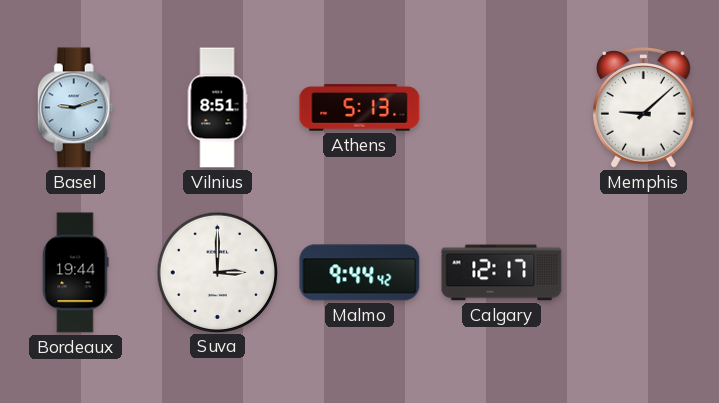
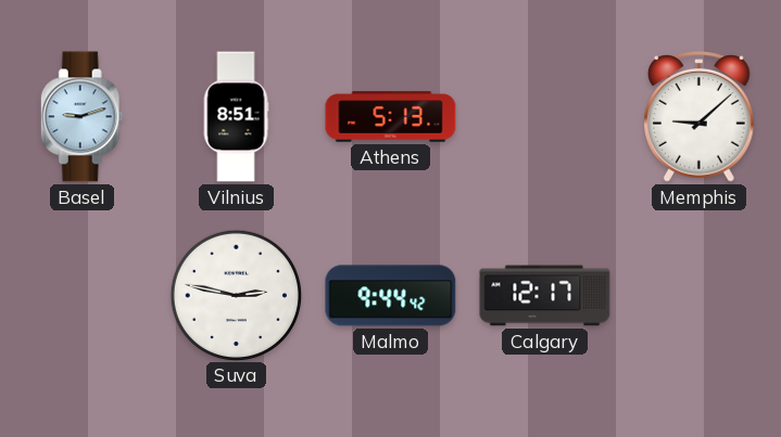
Bordeaux: 19:44 -> none (76, 273)
Suva: 3:00 -> 2:47 (236, 295)
